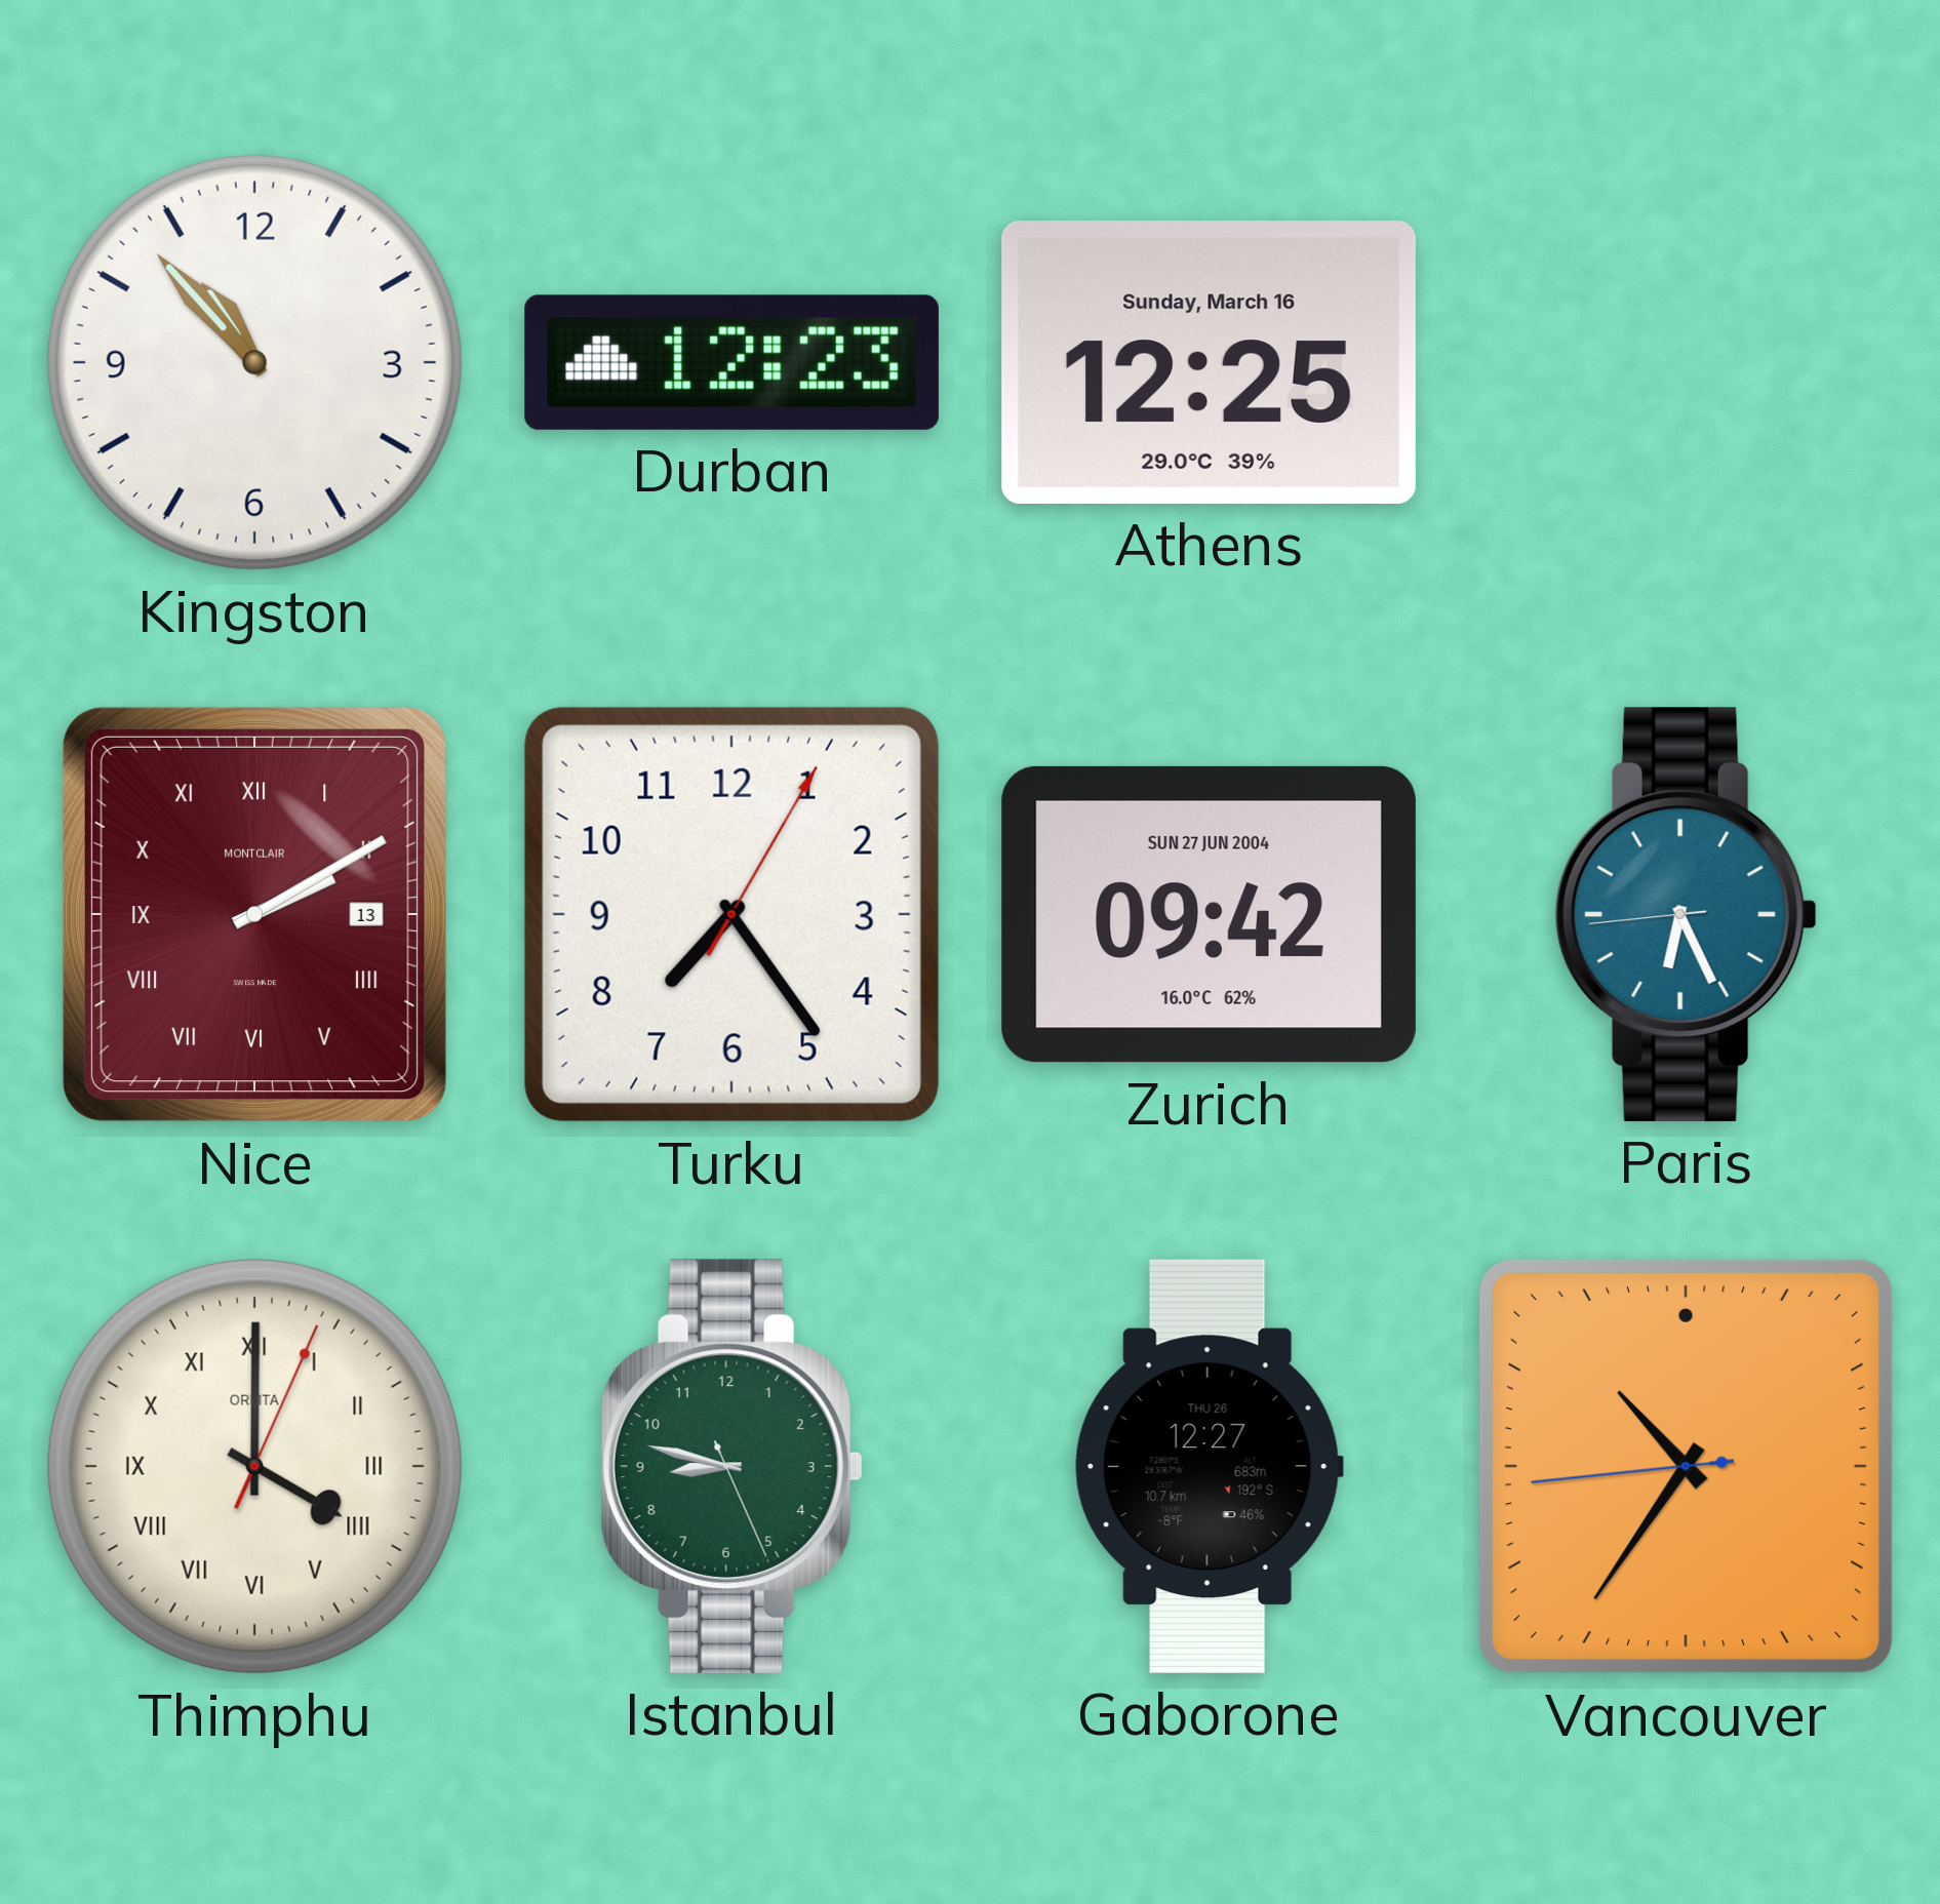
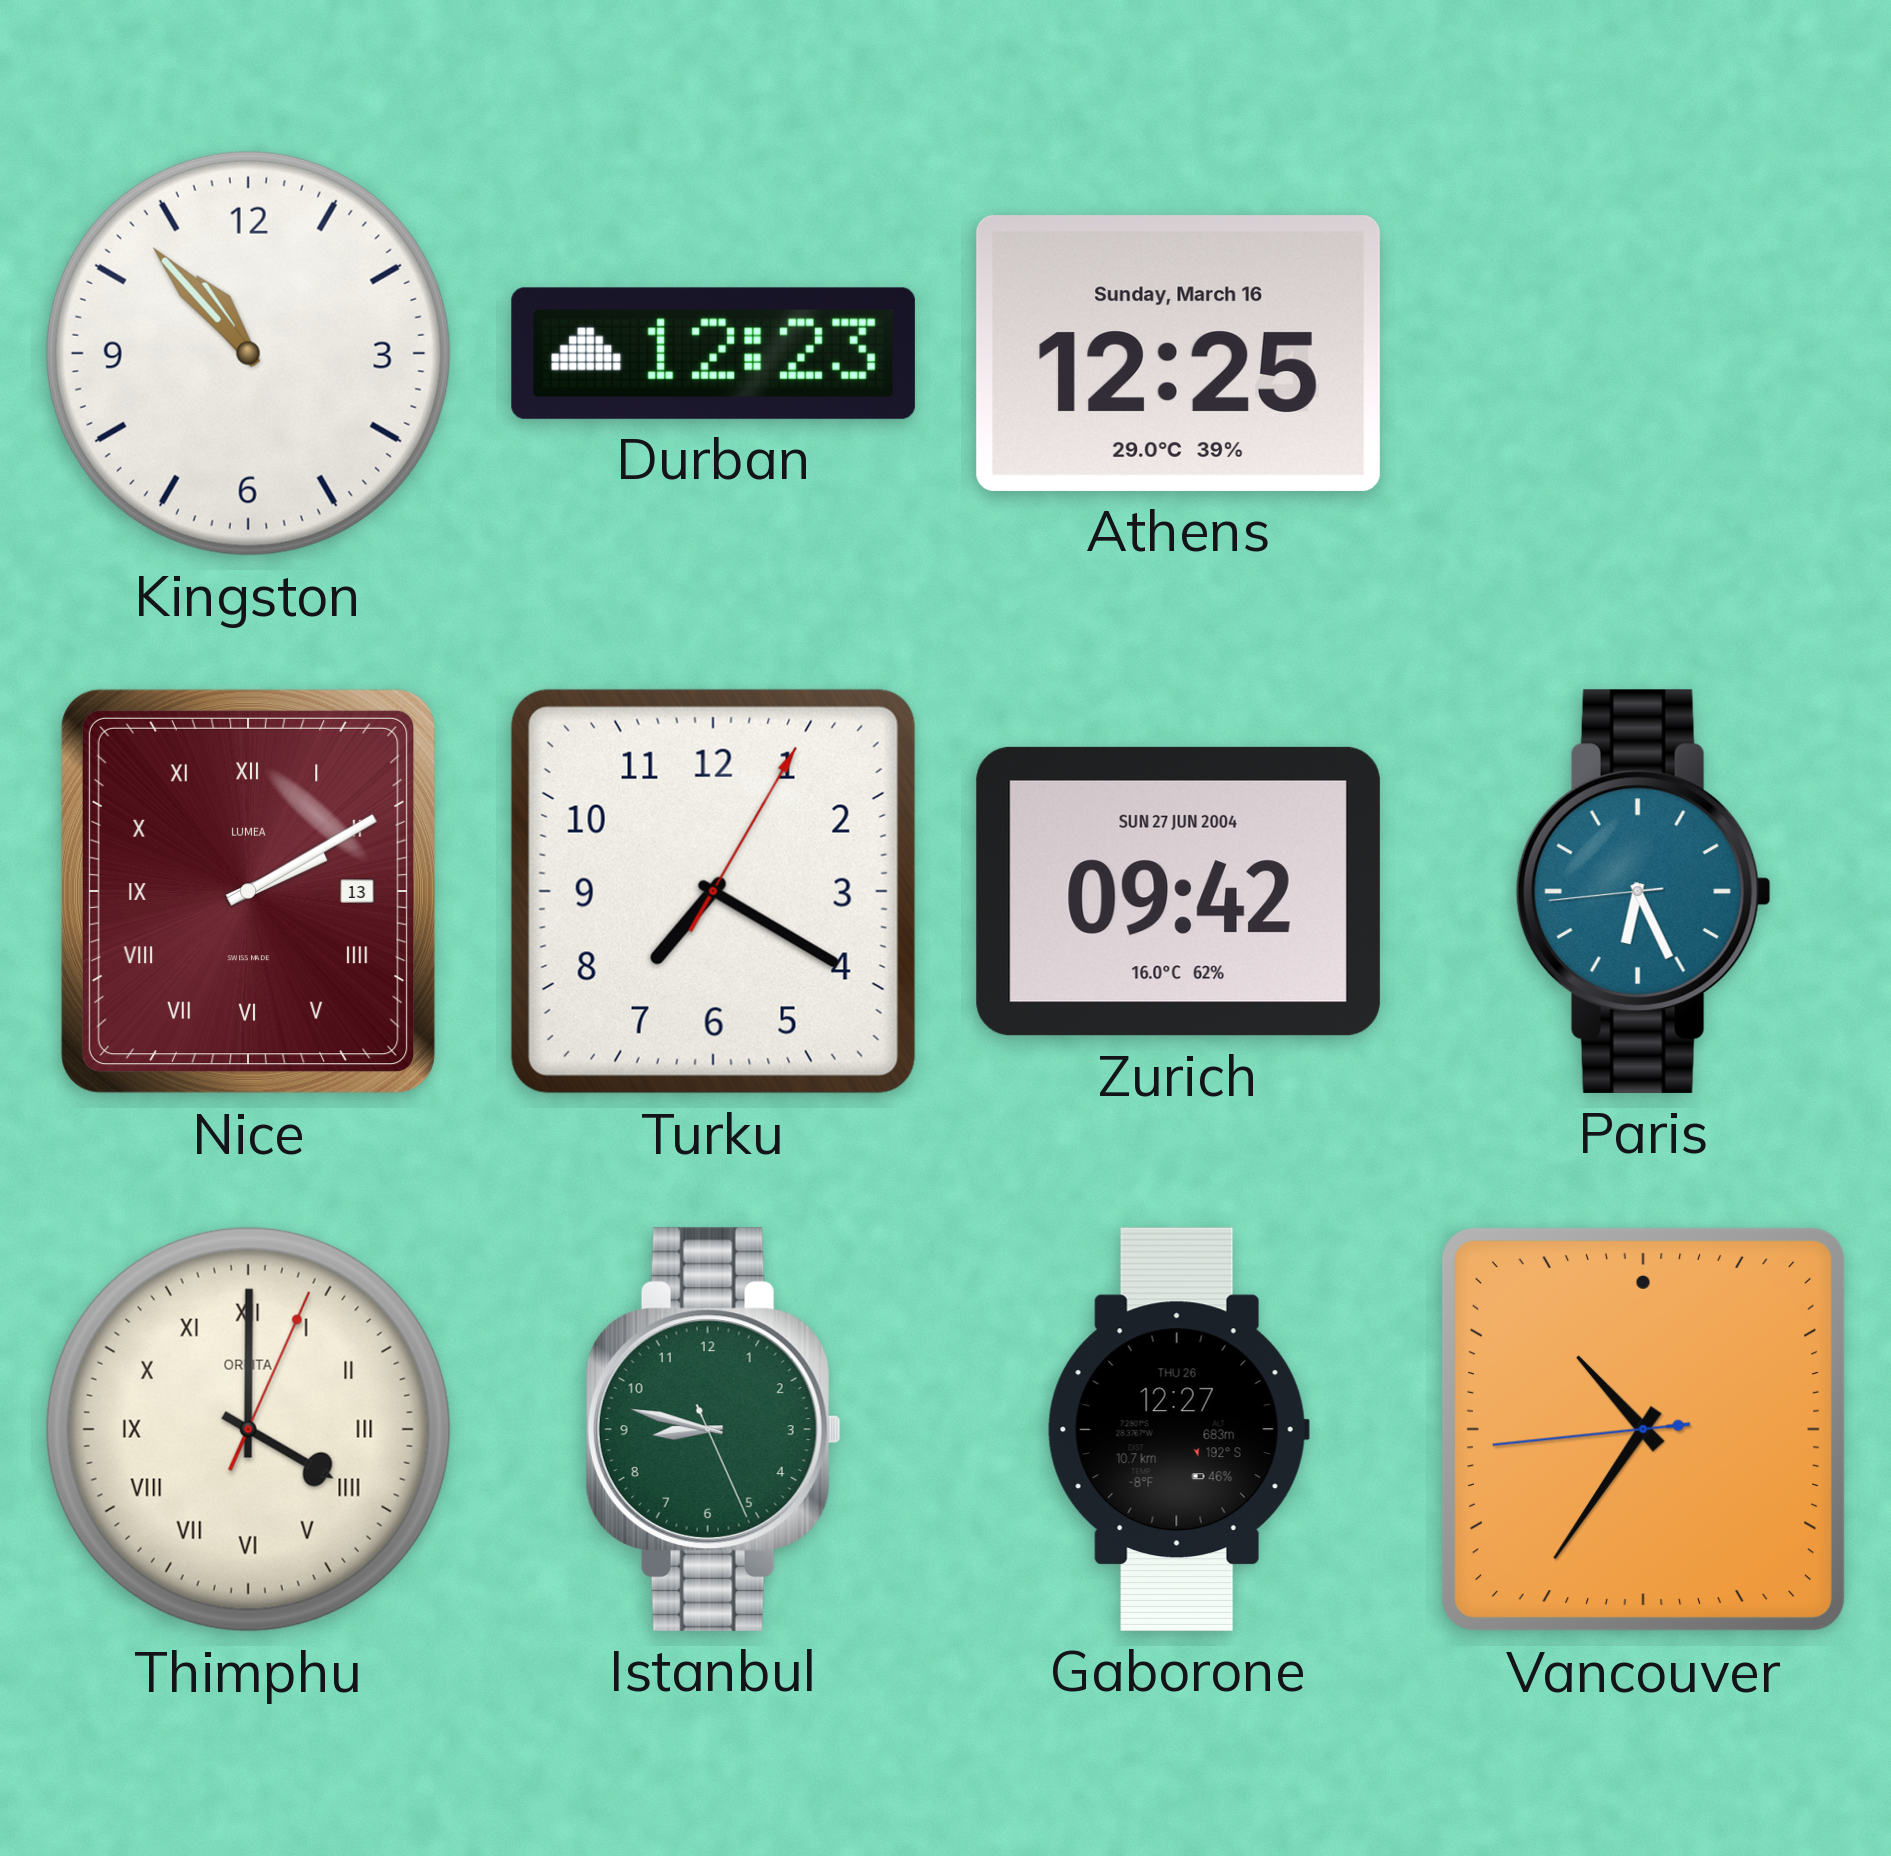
Nice brand: MONTCLAIR -> LUMEA (248, 891)
Turku: 7:24 -> 7:20 (713, 891)
